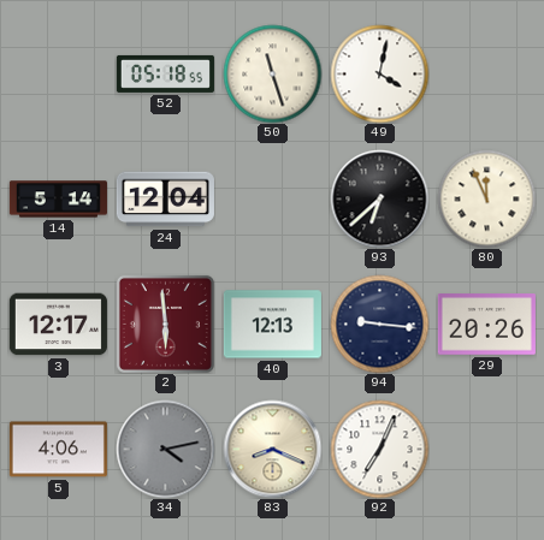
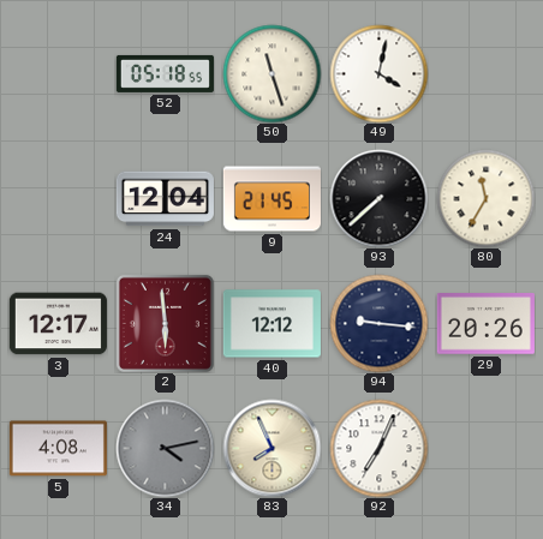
14: 5:14 -> none (58, 200)
9: none -> 21:45 (271, 199)
93: 6:38 -> 7:38 (378, 198)
80: 11:56 -> 11:35 (485, 198)
40: 12:13 -> 12:12 (271, 324)
5: 4:06 -> 4:08 (58, 449)
83: 8:19 -> 7:56 (271, 448)
